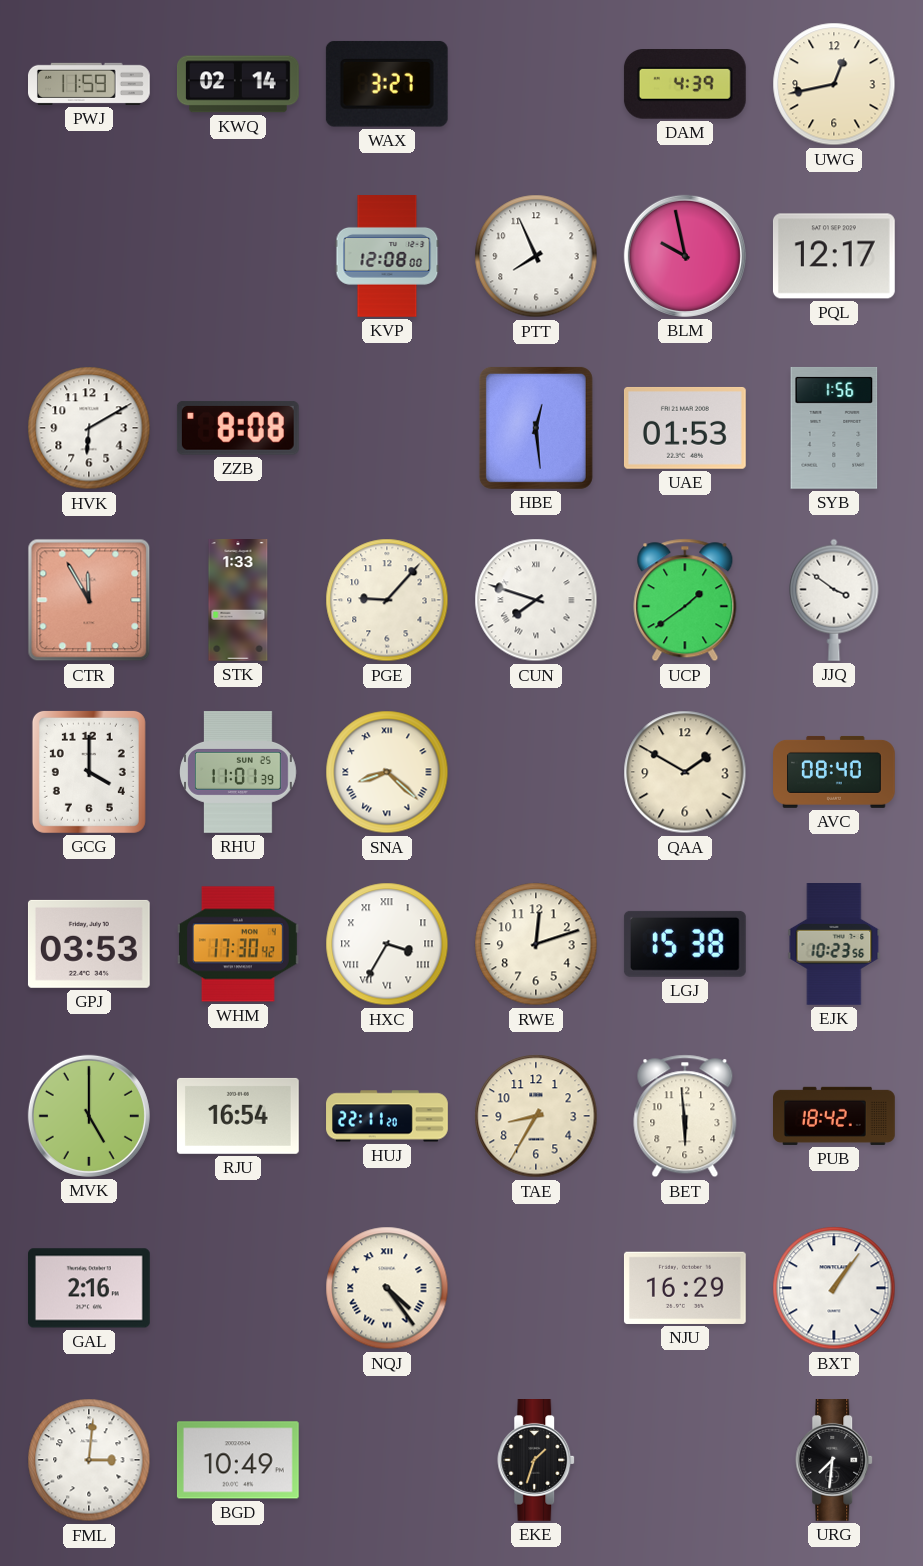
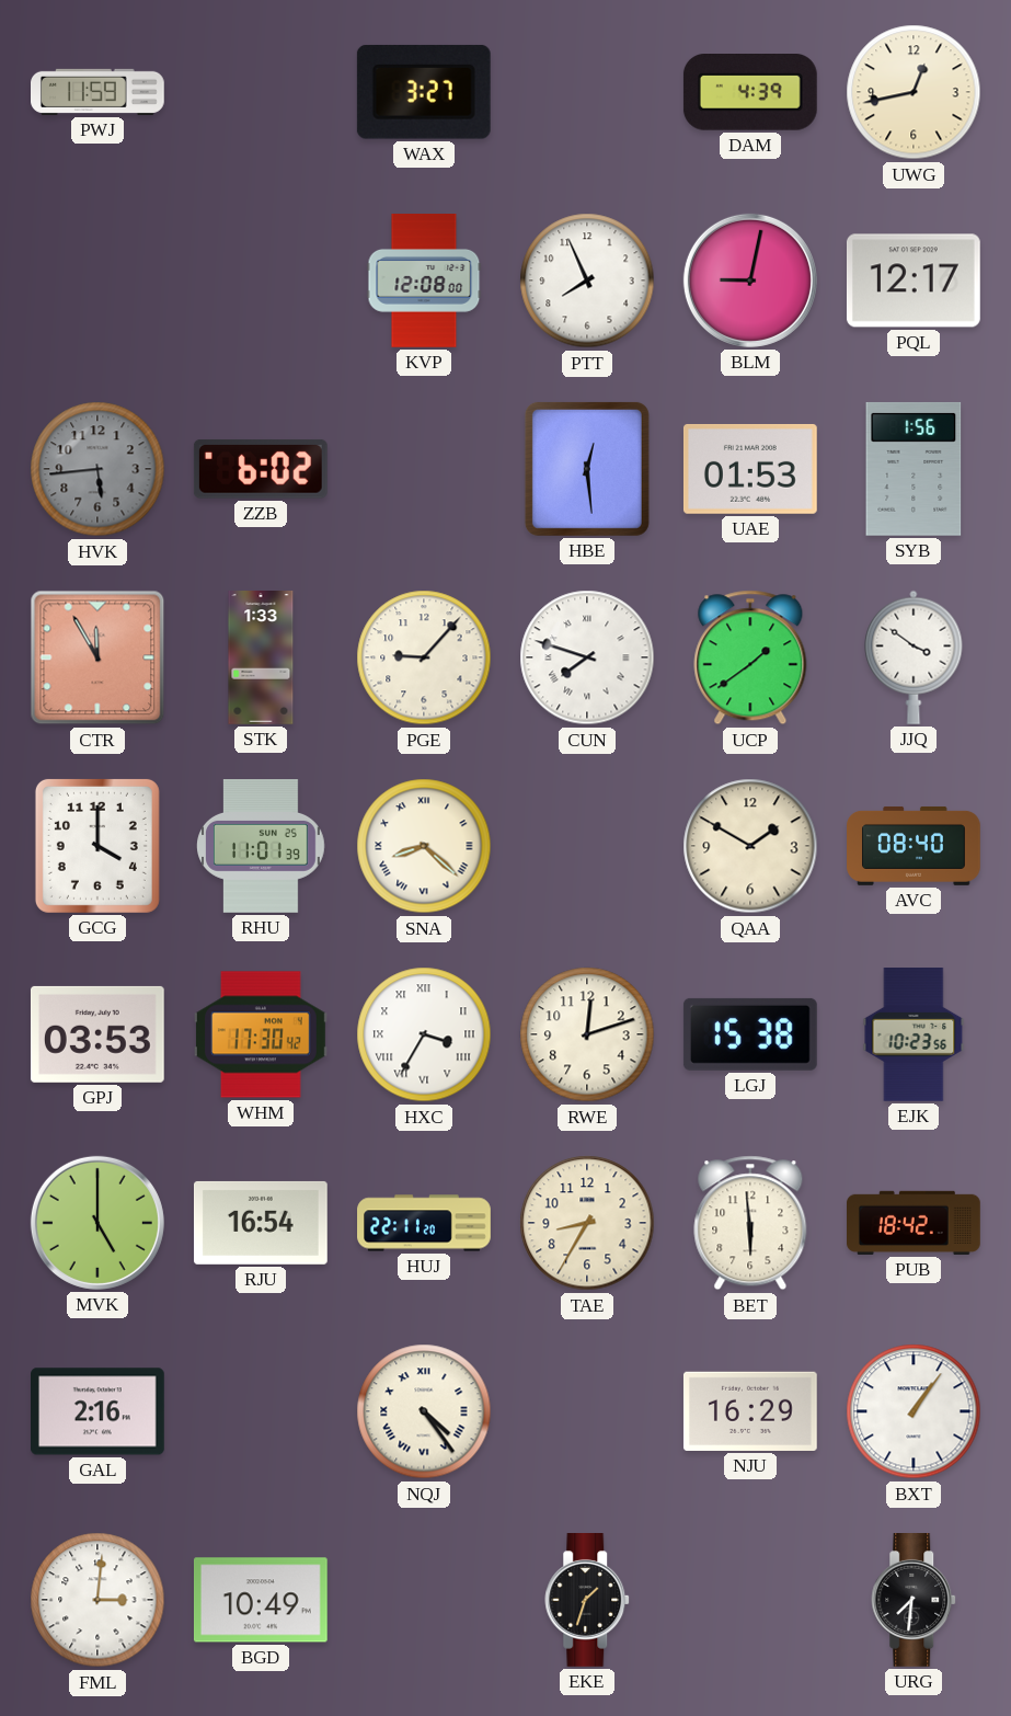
KWQ: 02:14 -> none (239, 84)
BLM: 9:58 -> 9:02 (750, 281)
HVK: 6:10 -> 5:44 (97, 469)
HVK dial: white -> grey (97, 469)
ZZB: 8:08 -> 6:02 (261, 469)
